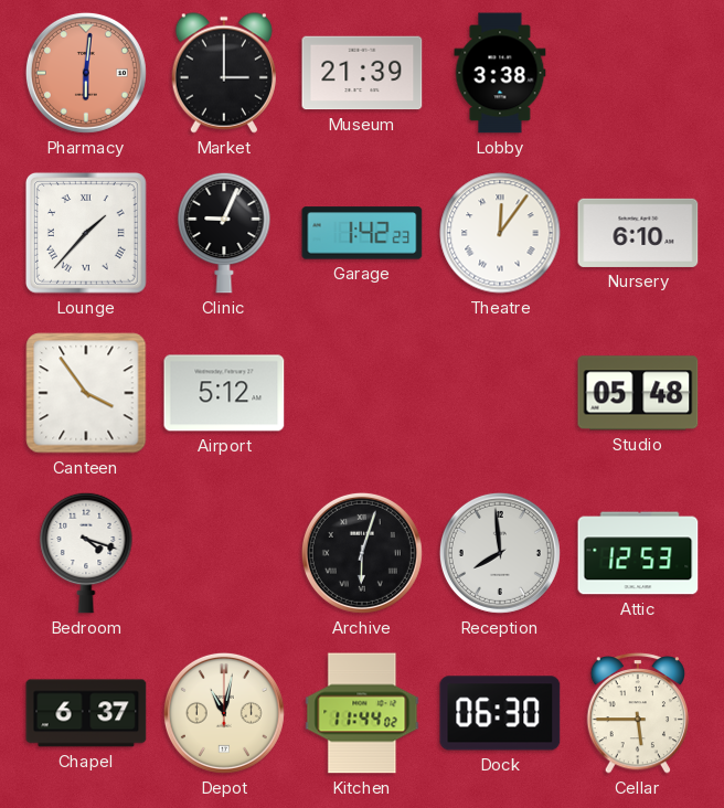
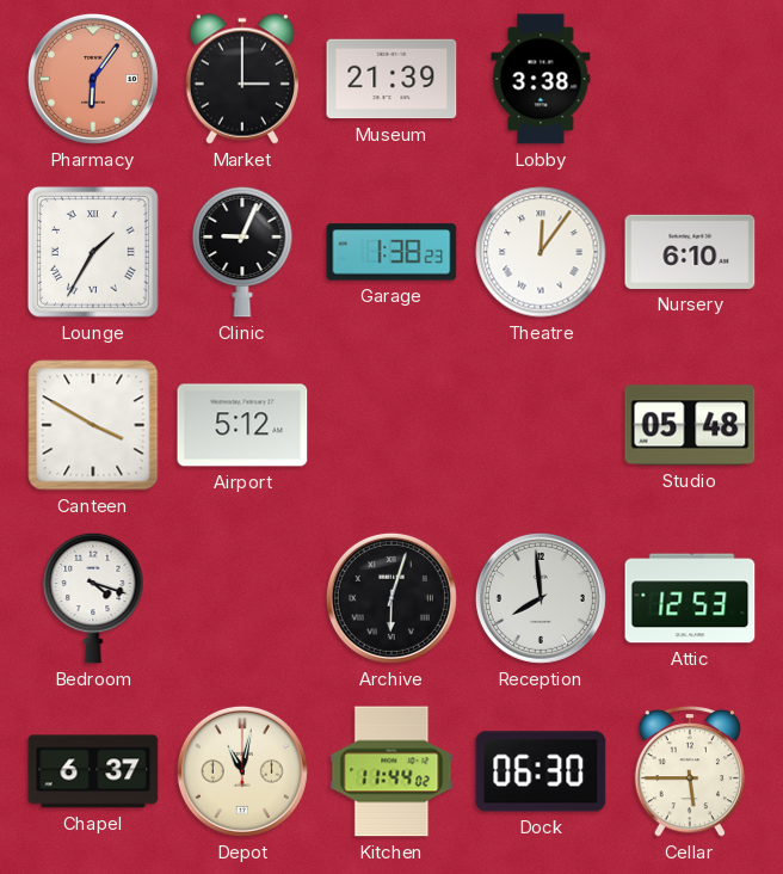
Pharmacy: 6:01 -> 6:06 (93, 79)
Lounge: 1:37 -> 1:35 (93, 252)
Garage: 1:42 -> 1:38 (391, 252)
Canteen: 3:54 -> 3:50 (93, 425)
